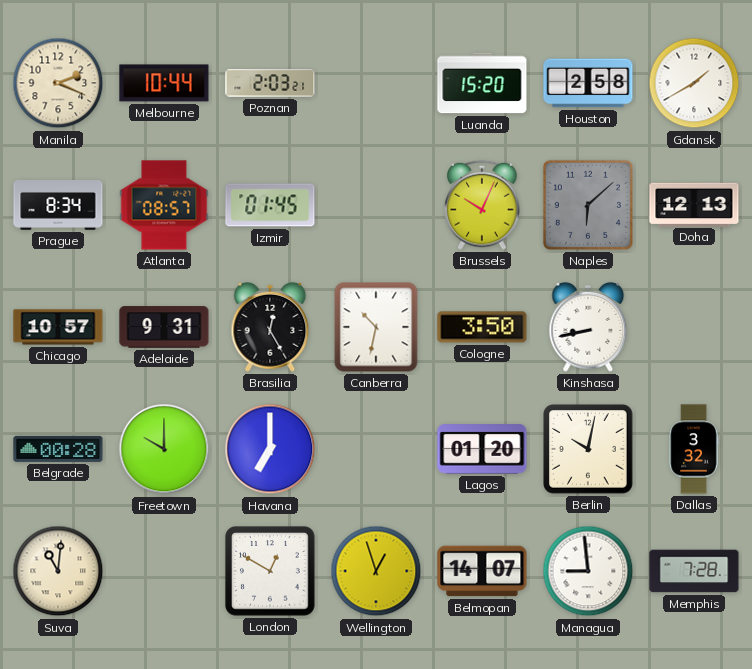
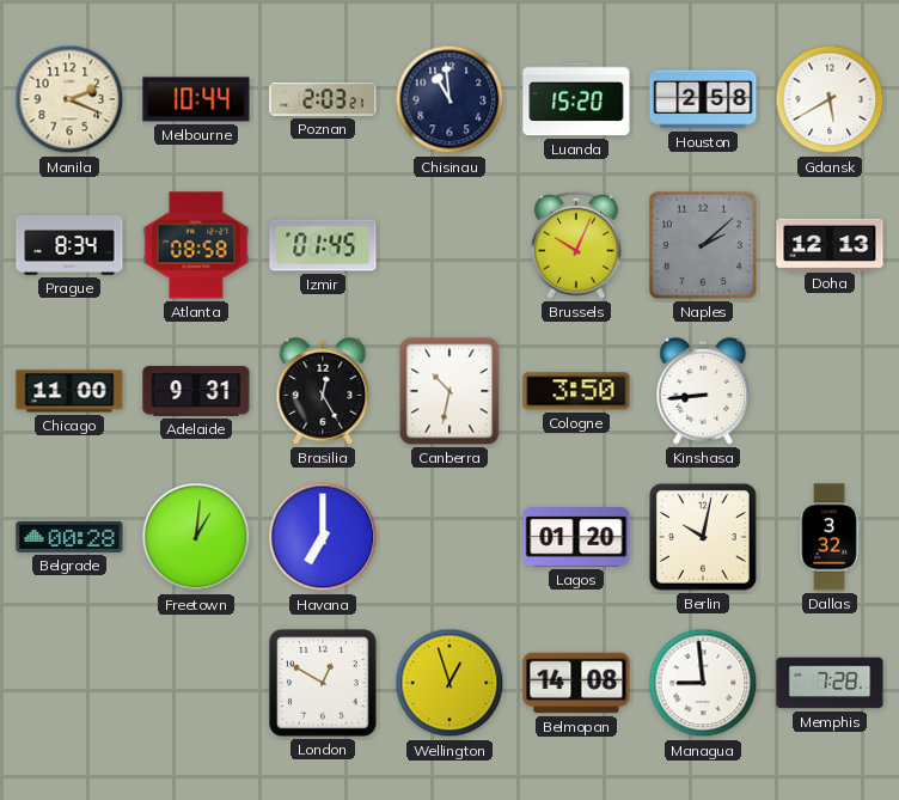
Chisinau: none -> 10:59 (450, 99)
Gdansk: 1:40 -> 5:40 (830, 99)
Atlanta: 08:57 -> 08:58 (196, 245)
Naples: 6:08 -> 2:08 (703, 245)
Chicago: 10:57 -> 11:00 (69, 391)
Kinshasa: 8:43 -> 8:44 (703, 391)
Freetown: 10:00 -> 1:01 (196, 537)
Suva: 11:01 -> none (58, 571)
Belmopan: 14:07 -> 14:08 (576, 683)
